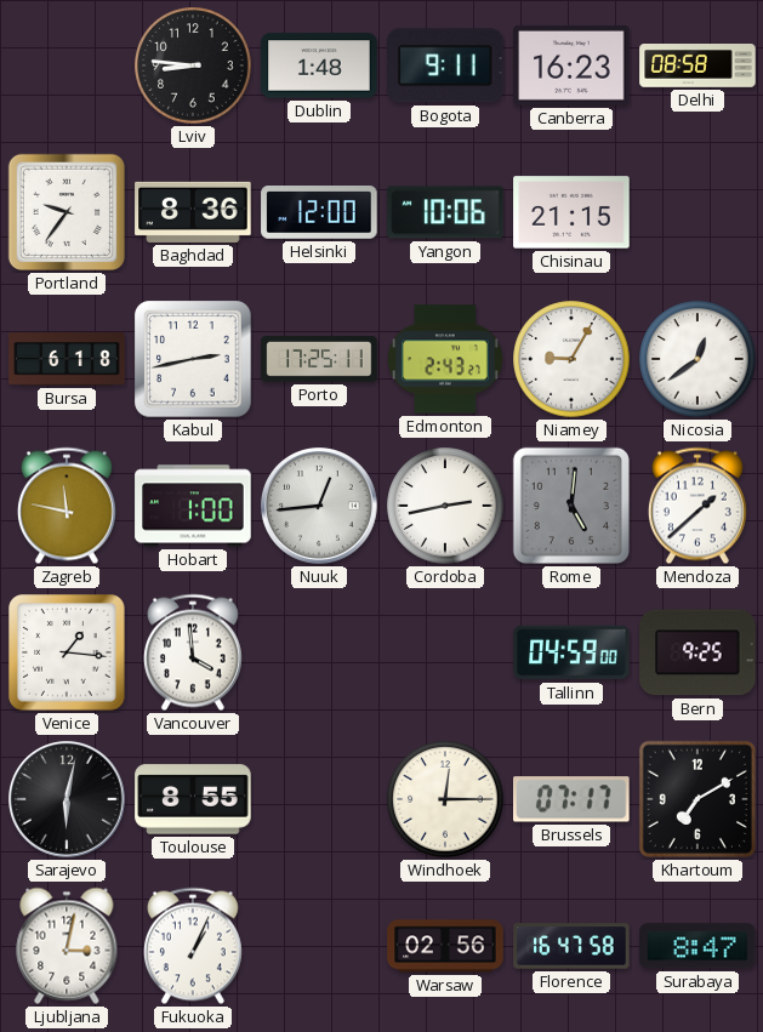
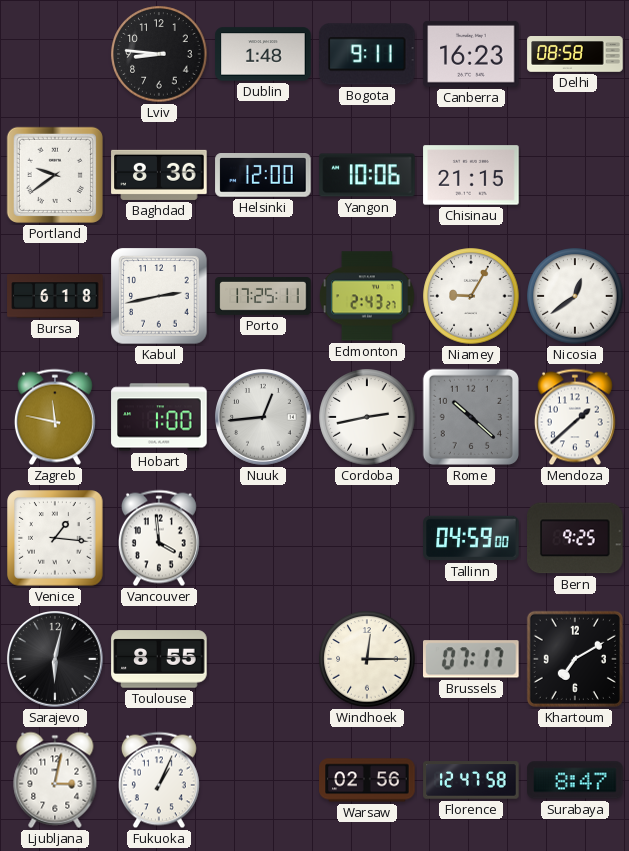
Portland: 9:36 -> 9:39 (55, 175)
Rome: 5:01 -> 10:22 (471, 417)
Florence: 16:47 -> 12:47 (471, 780)
